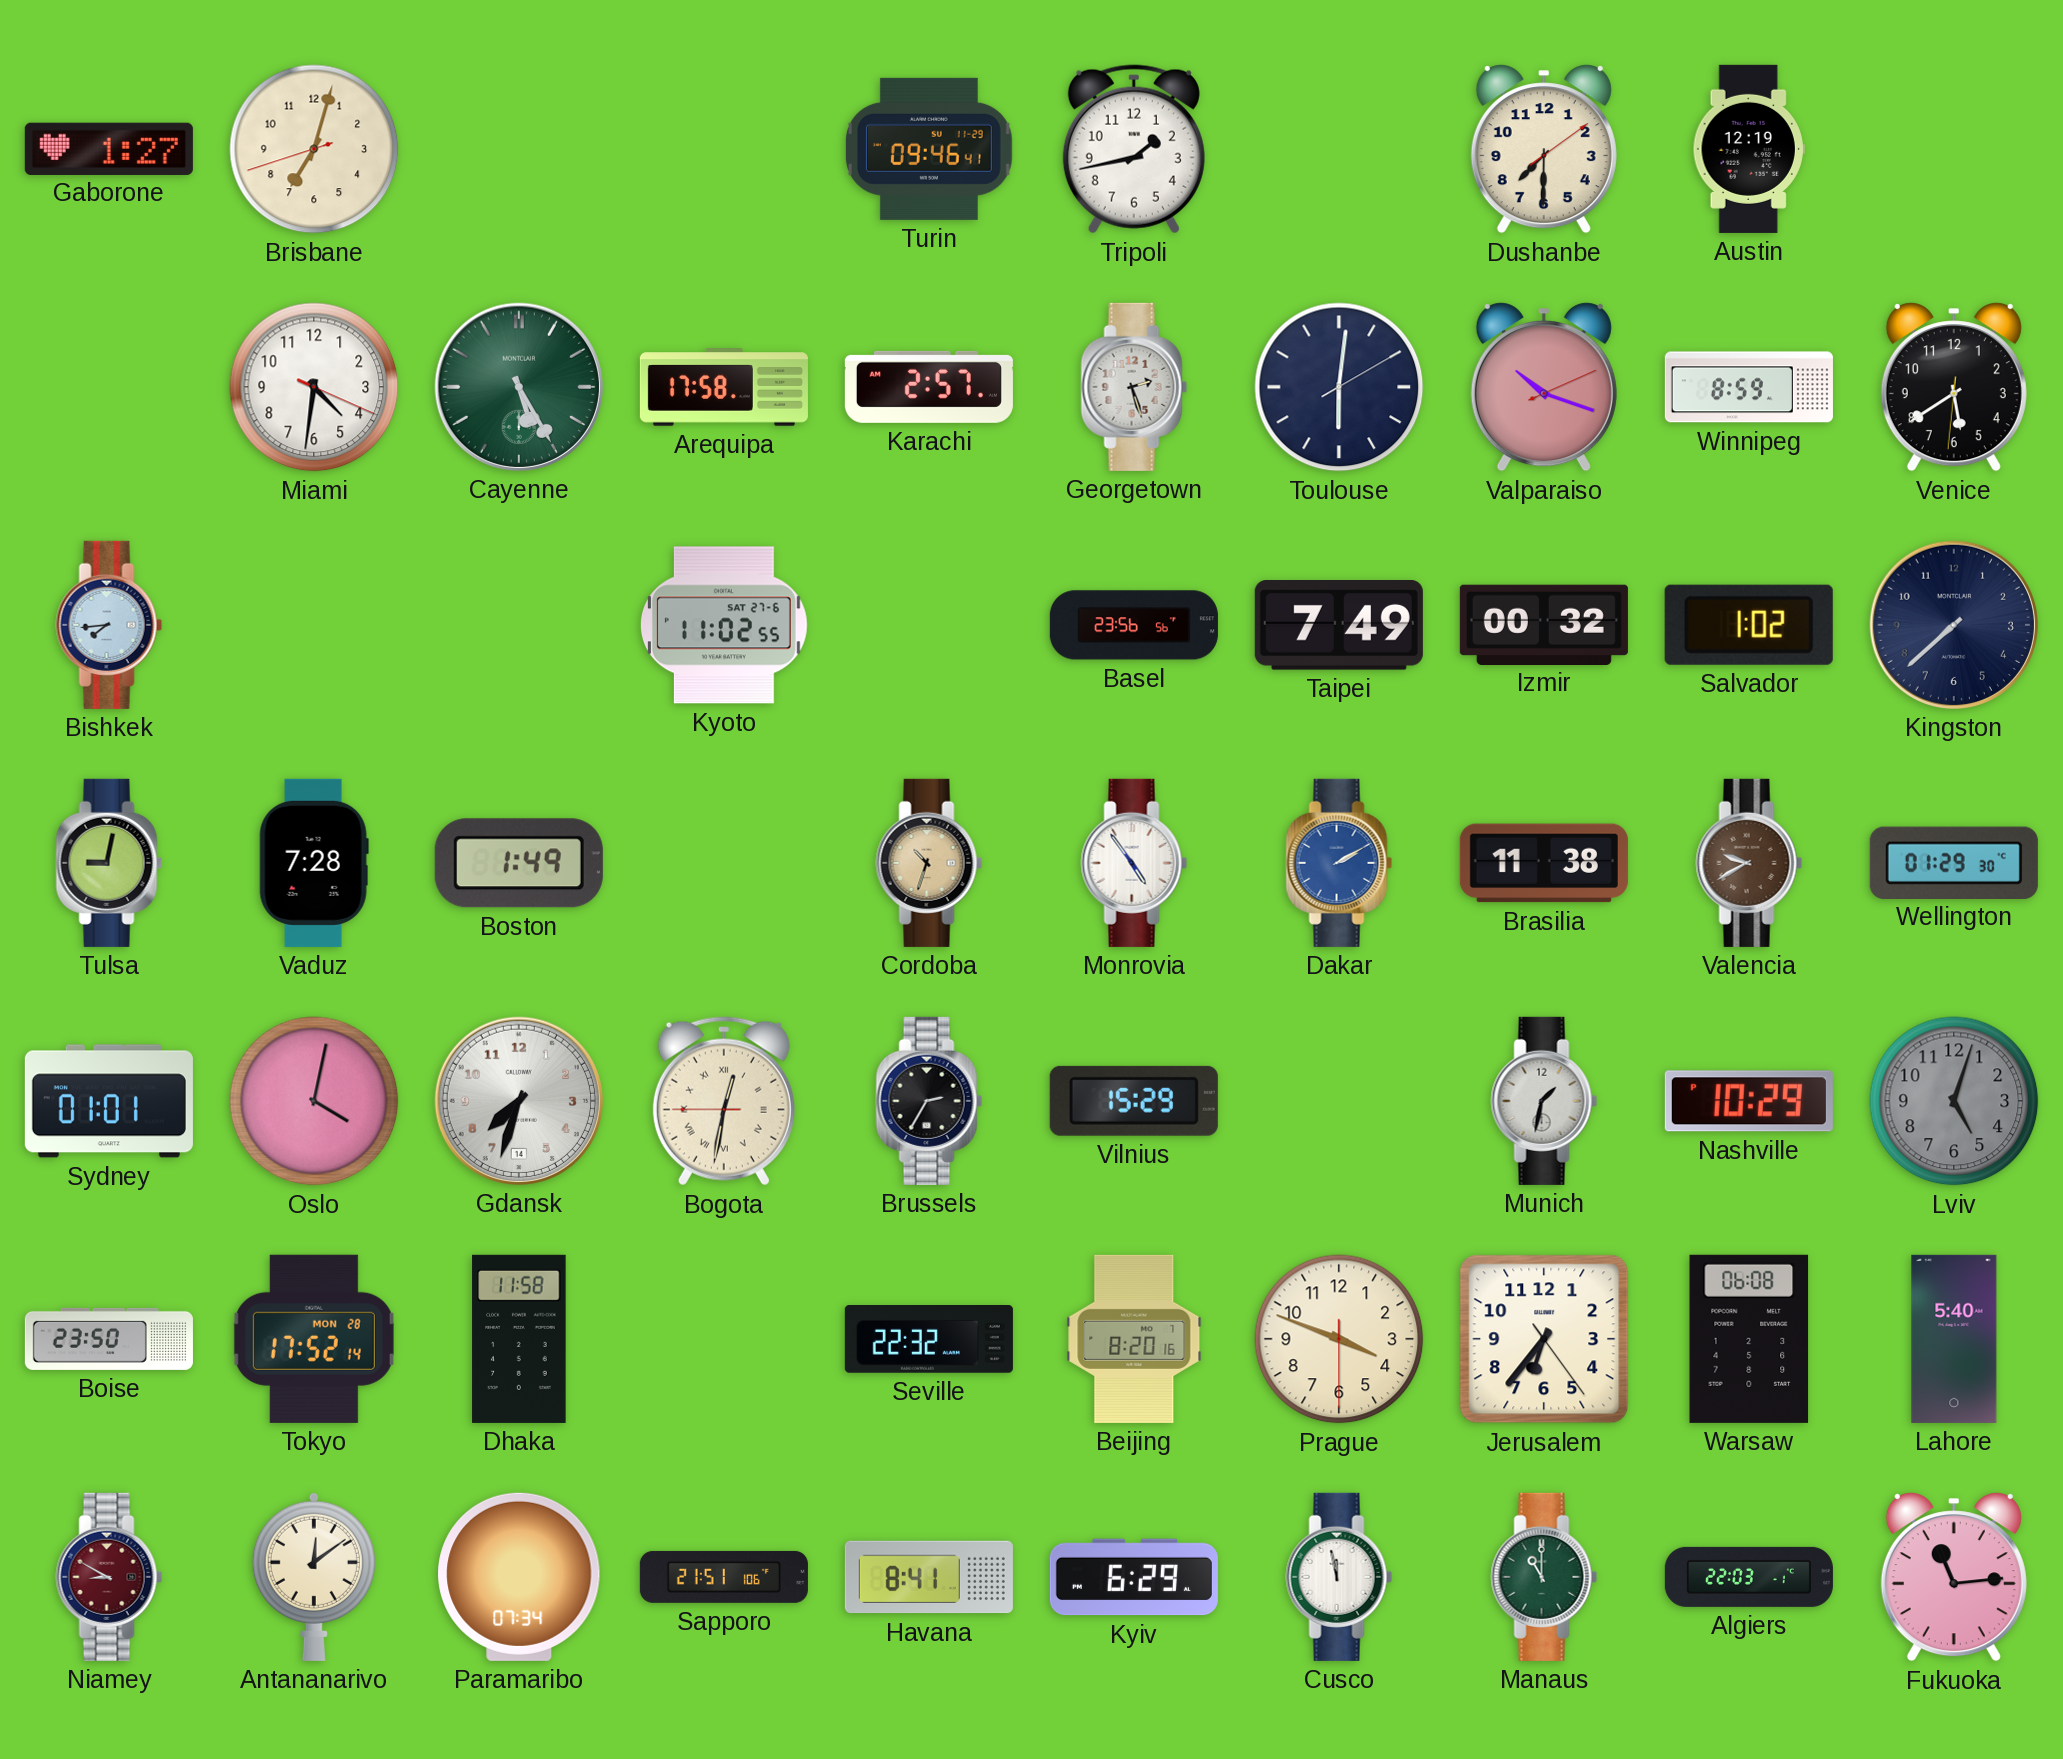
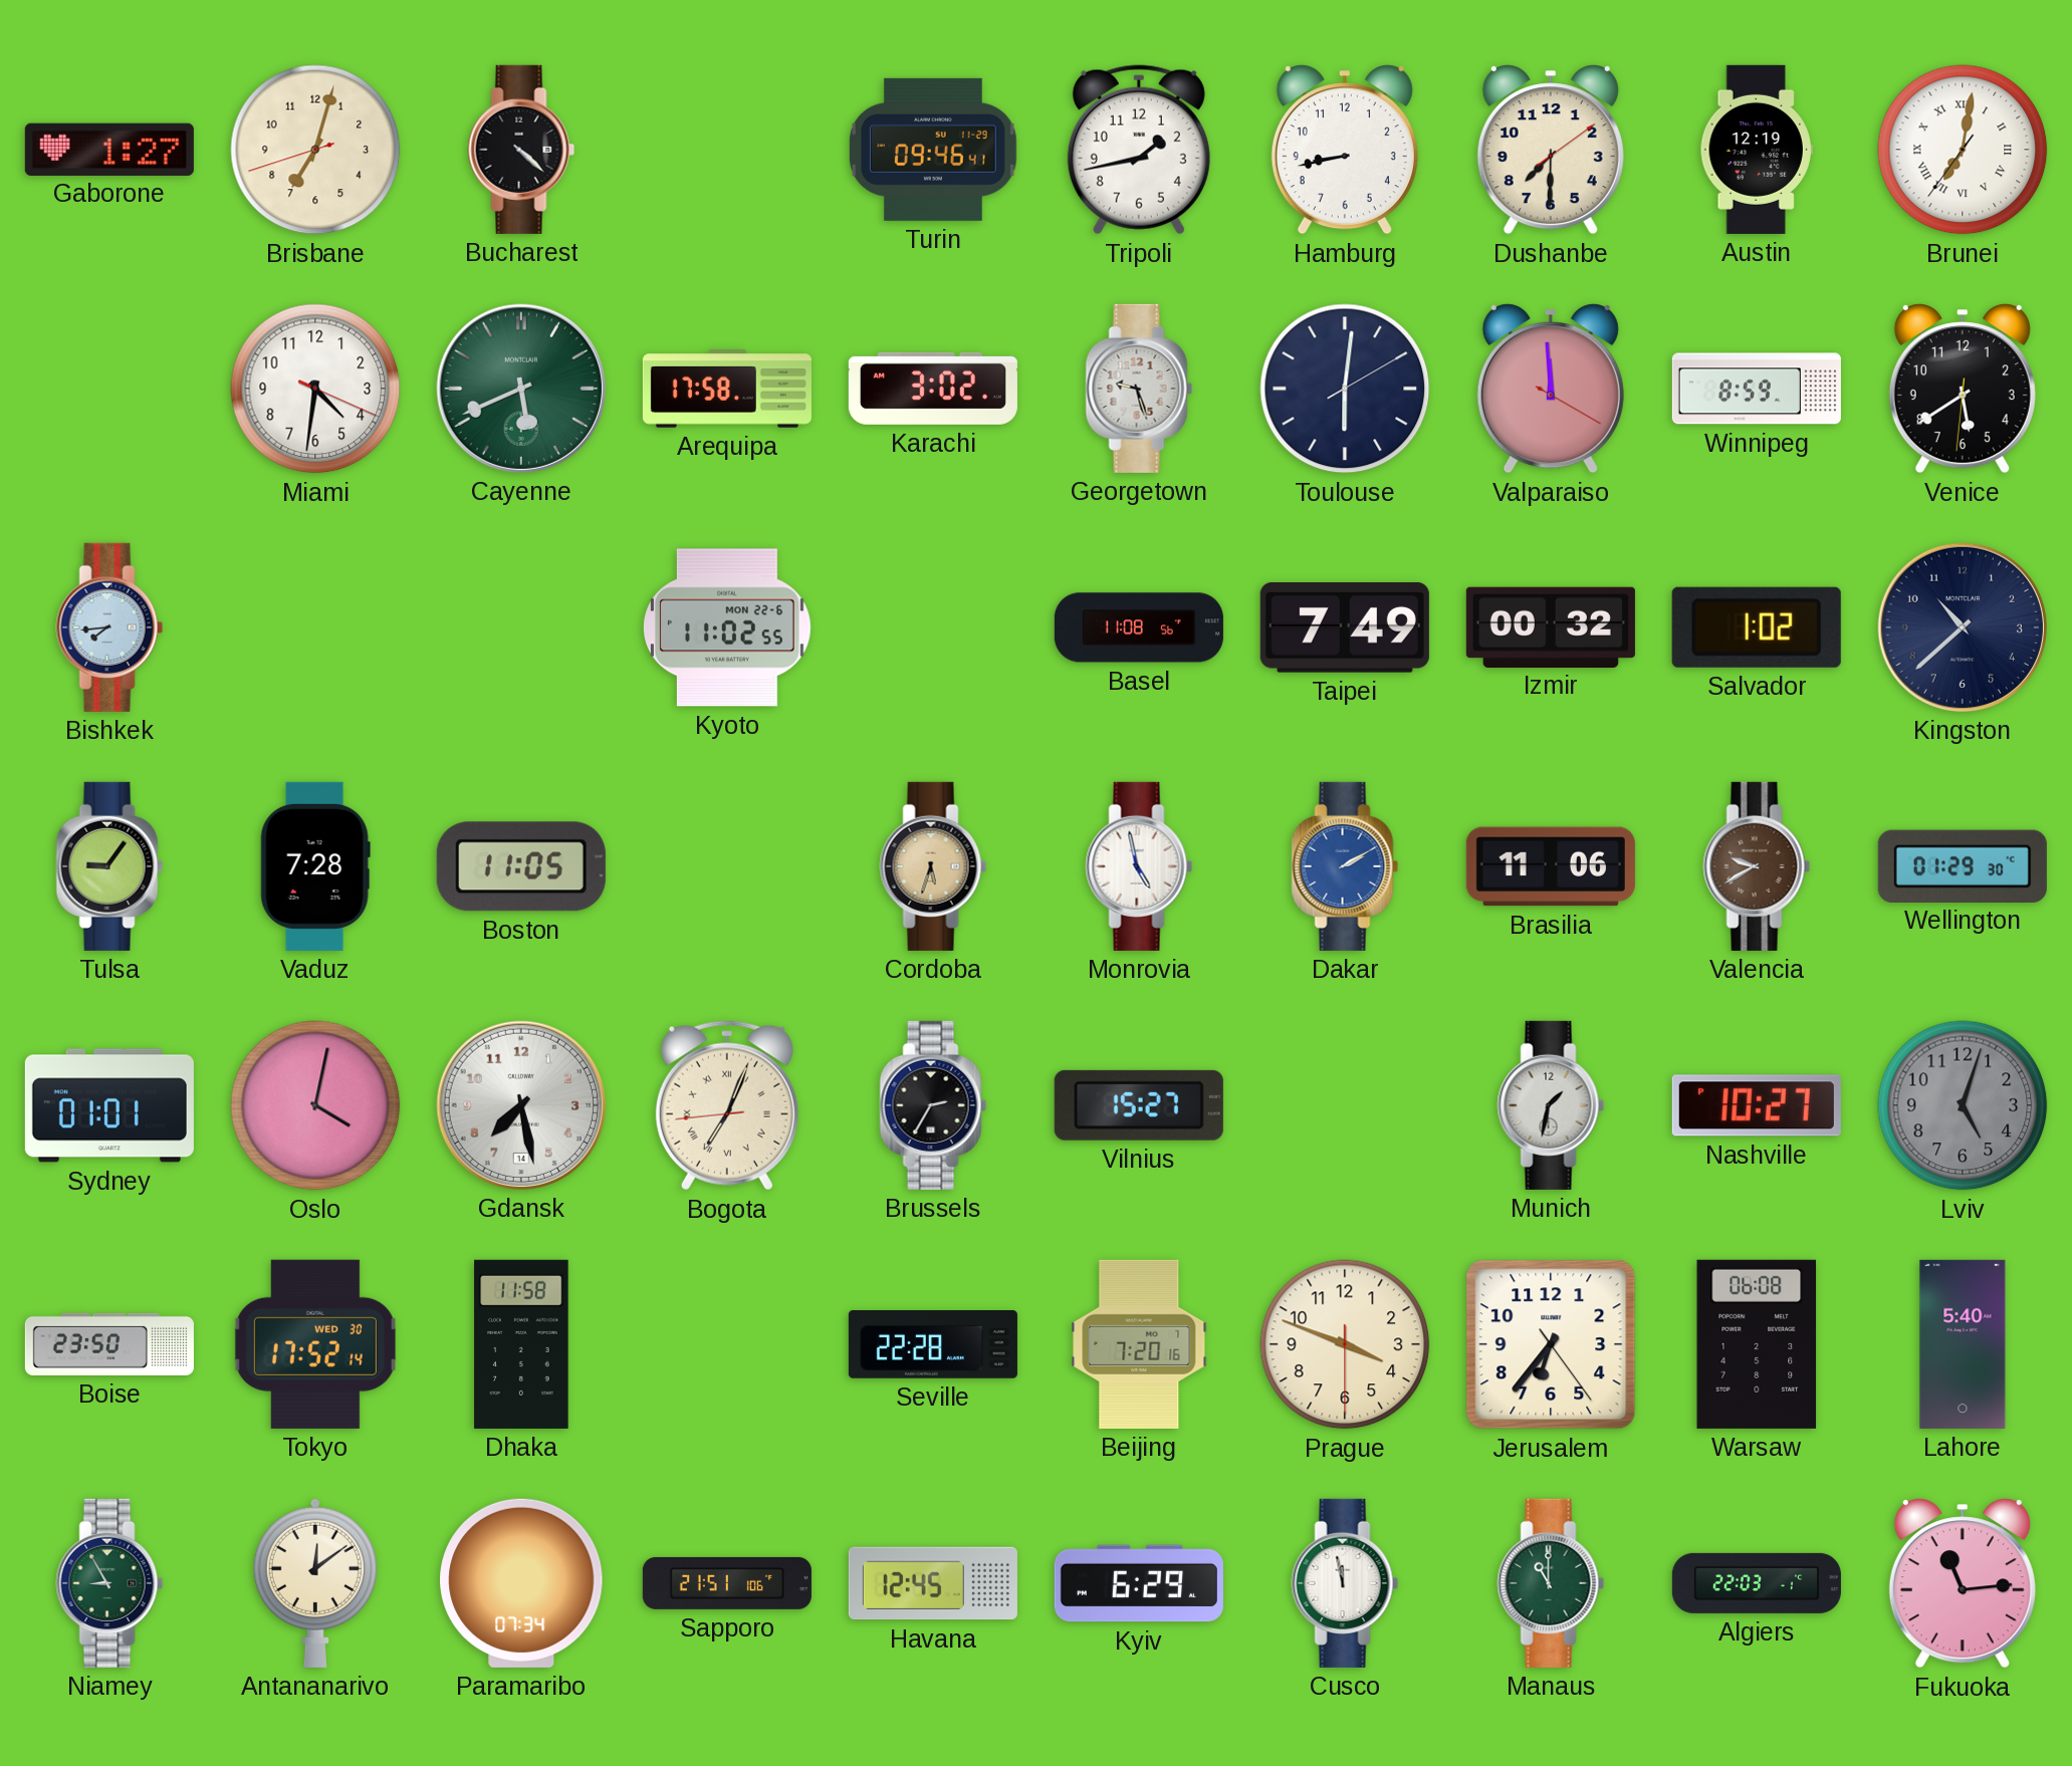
Bucharest: none -> 4:22 (521, 150)
Hamburg: none -> 8:43 (1345, 150)
Brunei: none -> 7:01 (1963, 150)
Cayenne: 5:25 -> 5:41 (521, 389)
Karachi: 2:57 -> 3:02 (933, 389)
Georgetown: 2:27 -> 9:27 (1139, 389)
Valparaiso: 10:18 -> 11:59 (1551, 389)
Kyoto date: SAT 27-6 -> MON 22-6 (727, 627)
Basel: 23:56 -> 11:08 (1139, 627)
Kingston: 7:38 -> 10:38 (1963, 627)
Tulsa: 9:02 -> 9:06 (109, 866)
Boston: 1:49 -> 11:05 (521, 866)
Cordoba: 10:33 -> 5:33 (933, 866)
Monrovia: 4:54 -> 4:58 (1139, 866)
Brasilia: 11:38 -> 11:06 (1551, 866)
Gdansk: 7:33 -> 7:28 (521, 1105)
Bogota: 12:31 -> 7:03 (727, 1105)
Vilnius: 15:29 -> 15:27 (1139, 1105)
Nashville: 10:29 -> 10:27 (1757, 1105)
Tokyo date: MON 28 -> WED 30 (315, 1344)
Seville: 22:32 -> 22:28 (933, 1344)
Beijing: 8:20 -> 7:20 (1139, 1344)
Niamey: 8:50 -> 8:55 (109, 1583)
Niamey dial: burgundy -> green (109, 1583)
Havana: 8:41 -> 12:45 (933, 1583)
